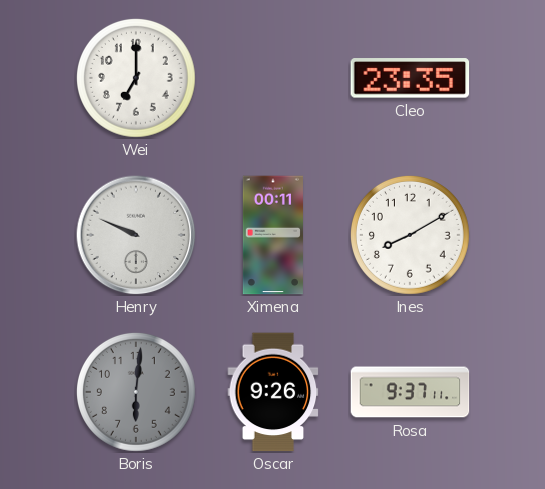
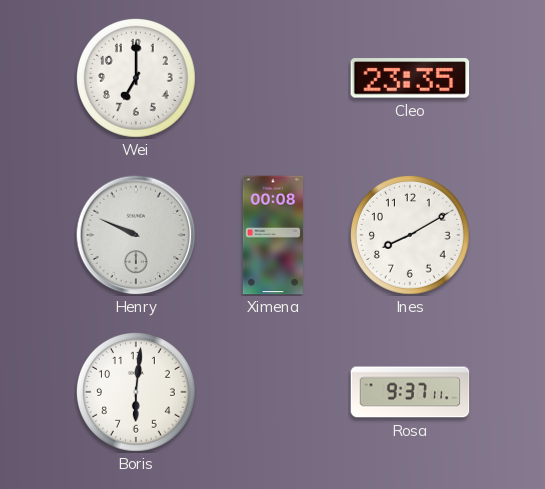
Ximena: 00:11 -> 00:08 (273, 235)
Boris dial: grey -> white (136, 392)
Oscar: 9:26 -> none (273, 392)
